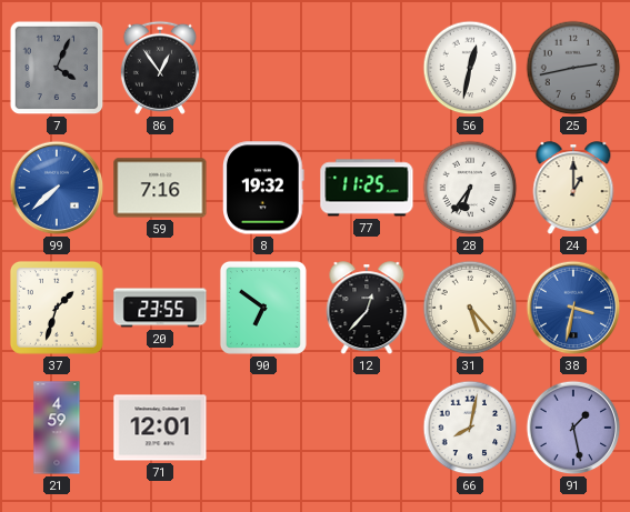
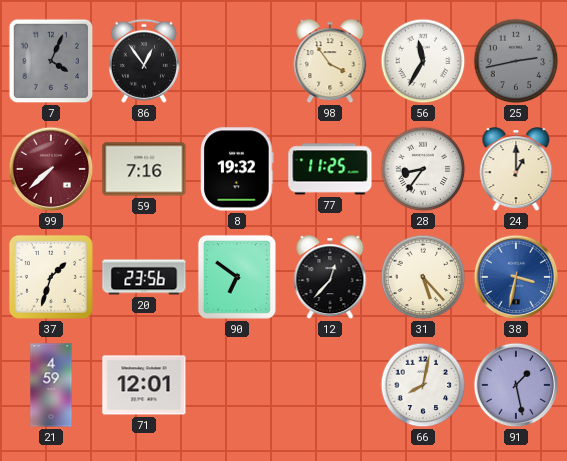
98: none -> 3:54 (330, 62)
56: 12:32 -> 11:35 (423, 61)
99 dial: blue -> burgundy (51, 169)
28: 6:36 -> 8:36 (423, 169)
20: 23:55 -> 23:56 (144, 277)
